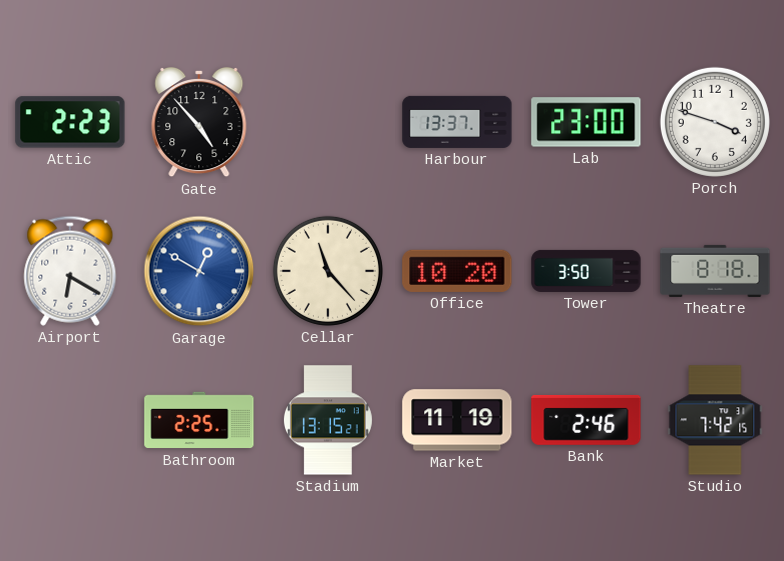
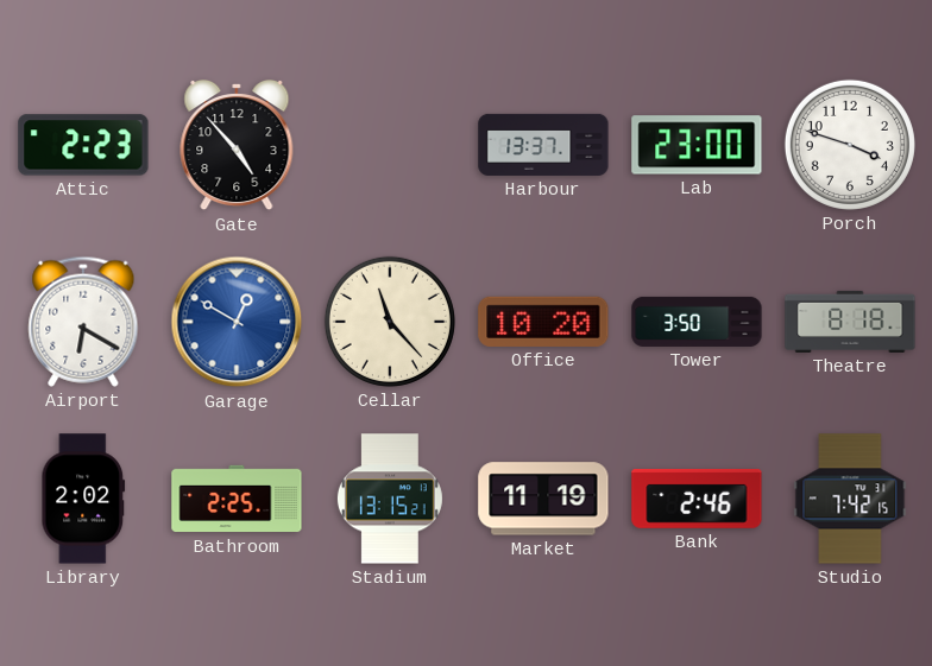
Library: none -> 2:02 (83, 499)
